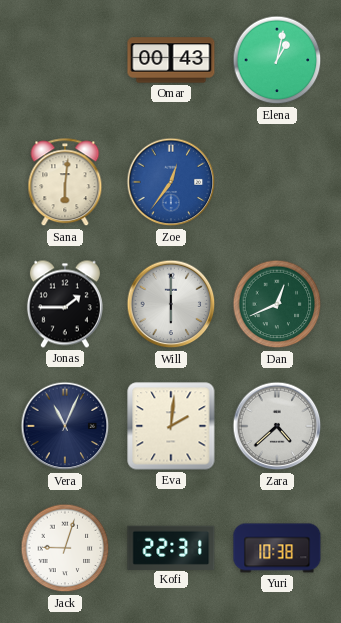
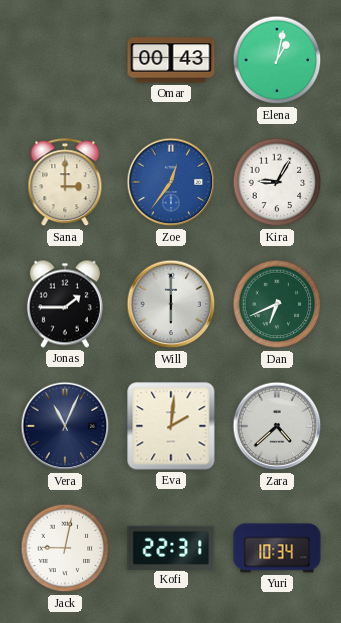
Sana: 6:01 -> 3:00 (65, 183)
Kira: none -> 9:05 (277, 182)
Dan: 12:41 -> 6:41 (277, 304)
Jack: 9:03 -> 9:02 (65, 548)
Yuri: 10:38 -> 10:34 (277, 548)
